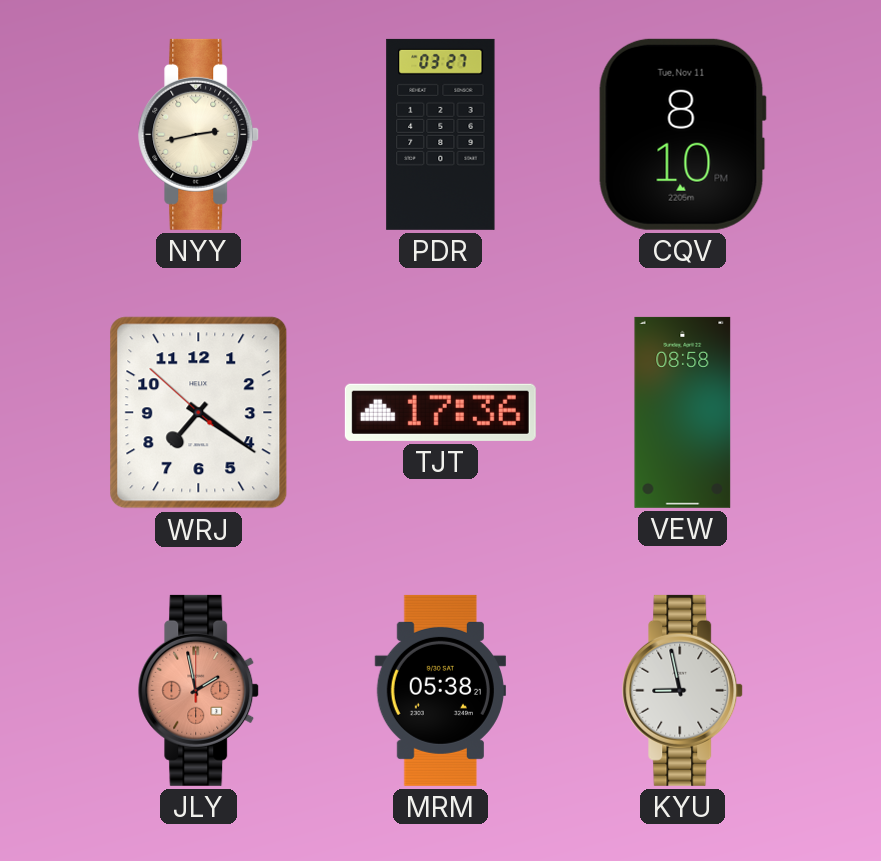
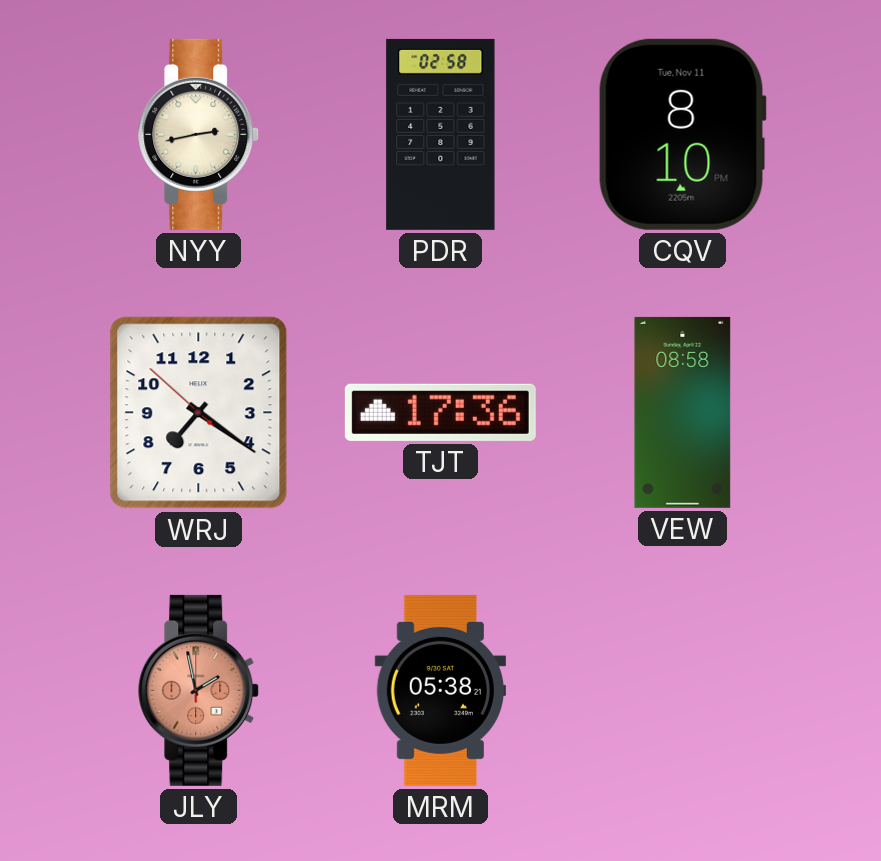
PDR: 03:27 -> 02:58 (441, 134)
KYU: 8:58 -> none (683, 690)
